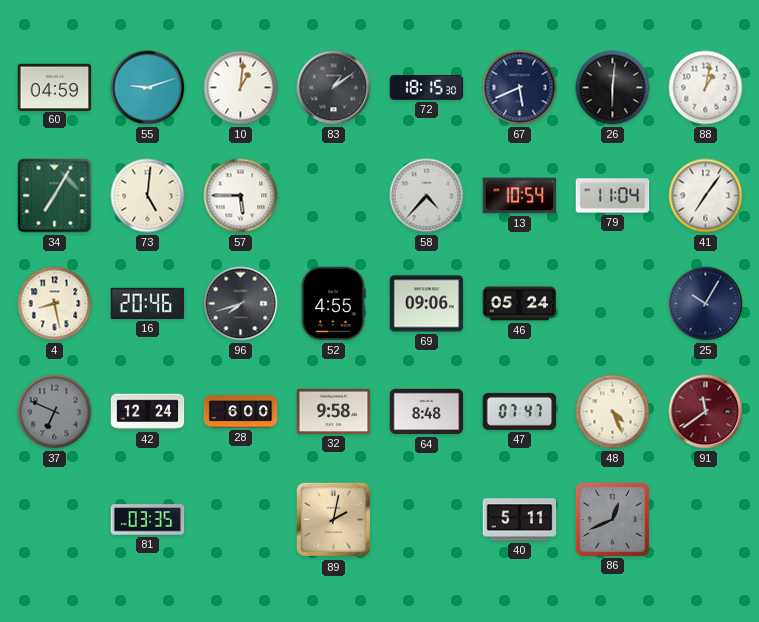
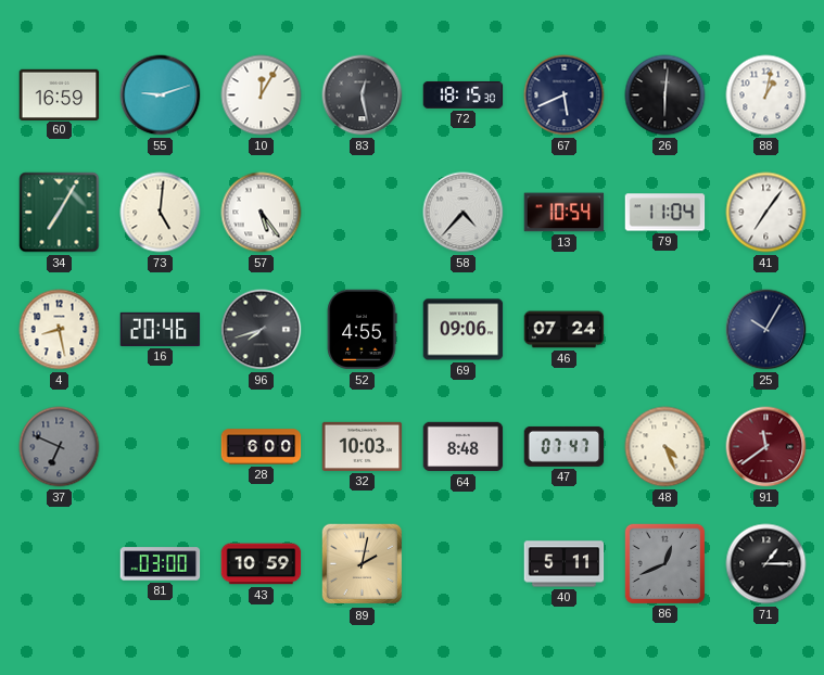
60: 04:59 -> 16:59 (60, 94)
10: 1:01 -> 12:05 (262, 95)
83: 1:09 -> 12:28 (363, 95)
57: 5:45 -> 5:24 (262, 213)
46: 05:24 -> 07:24 (565, 330)
42: 12:24 -> none (148, 412)
32: 9:58 -> 10:03 (363, 446)
81: 03:35 -> 03:00 (161, 564)
43: none -> 10:59 (262, 564)
71: none -> 1:15 (766, 564)
